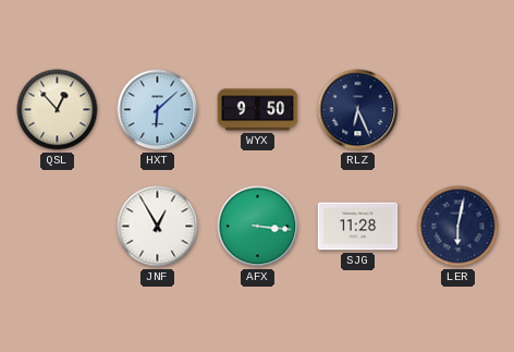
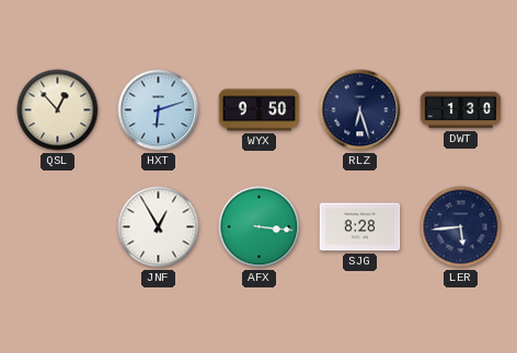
HXT: 6:08 -> 6:12 (159, 110)
RLZ: 6:26 -> 6:27 (360, 110)
DWT: none -> 1:30 (461, 110)
SJG: 11:28 -> 8:28 (360, 227)
LER: 6:02 -> 5:44 (461, 227)
